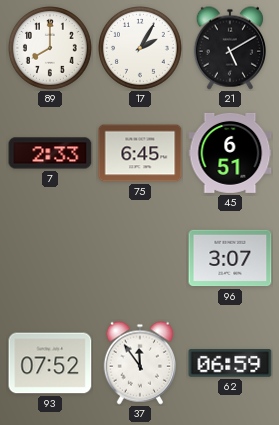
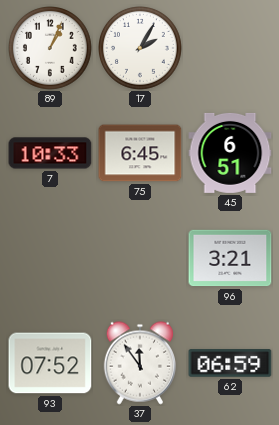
89: 8:00 -> 1:04 (51, 49)
21: 5:10 -> none (229, 48)
7: 2:33 -> 10:33 (50, 153)
96: 3:07 -> 3:21 (230, 258)
